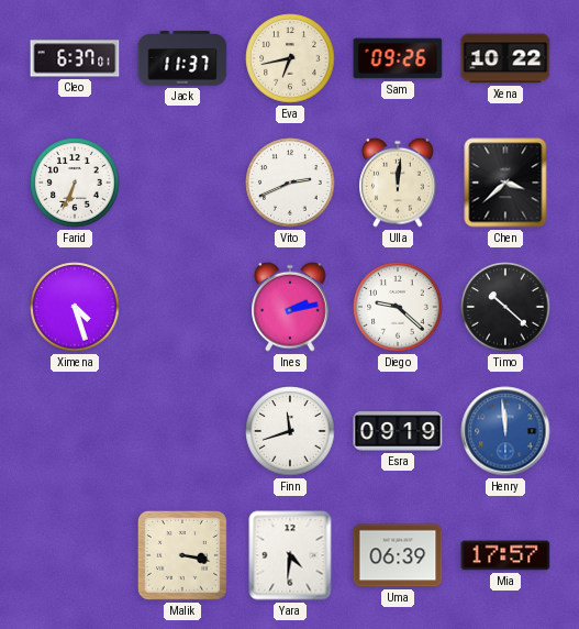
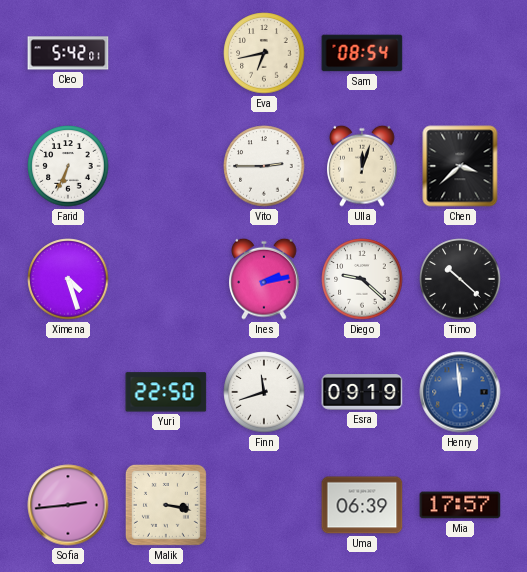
Cleo: 6:37 -> 5:42 (68, 53)
Jack: 11:37 -> none (182, 59)
Sam: 09:26 -> 08:54 (362, 53)
Xena: 10:22 -> none (505, 58)
Vito: 2:41 -> 2:45 (264, 166)
Ulla: 12:01 -> 12:03 (362, 166)
Yuri: none -> 22:50 (166, 392)
Sofia: none -> 2:44 (68, 505)
Yara: 4:31 -> none (290, 555)
